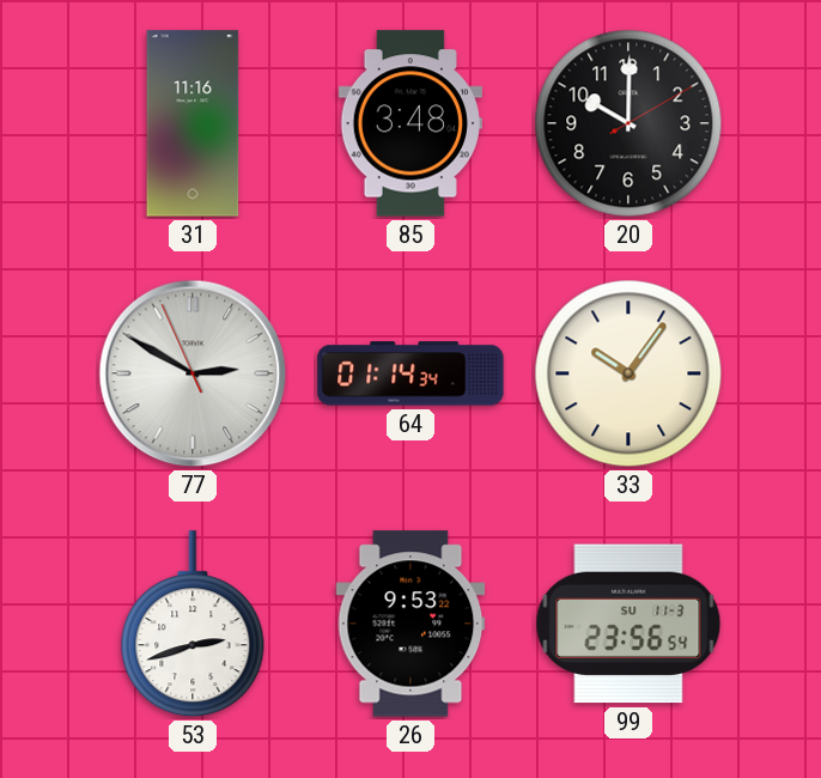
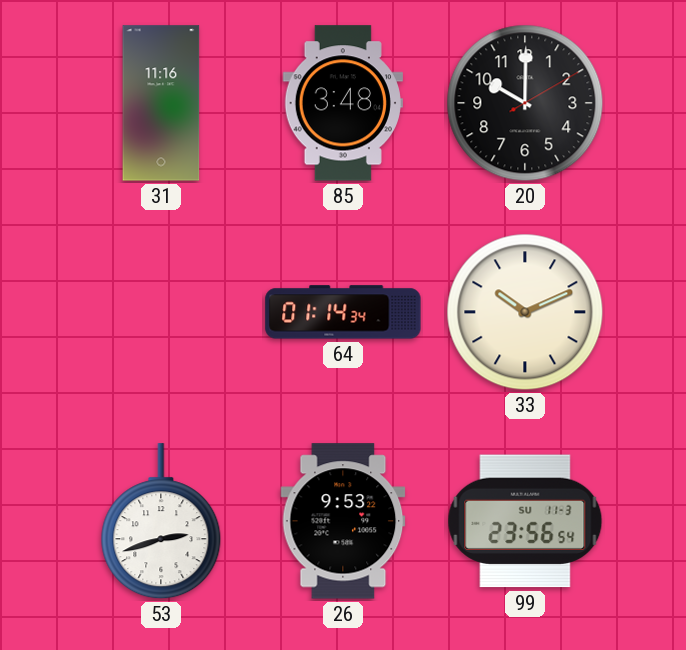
77: 2:49 -> none (193, 373)
33: 10:06 -> 10:11 (525, 312)
